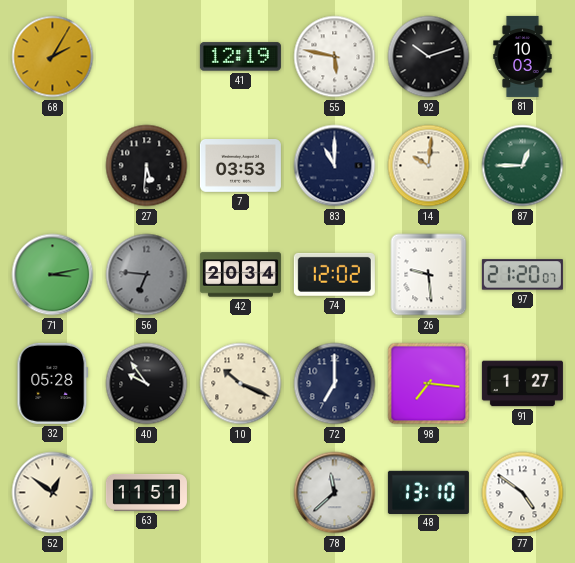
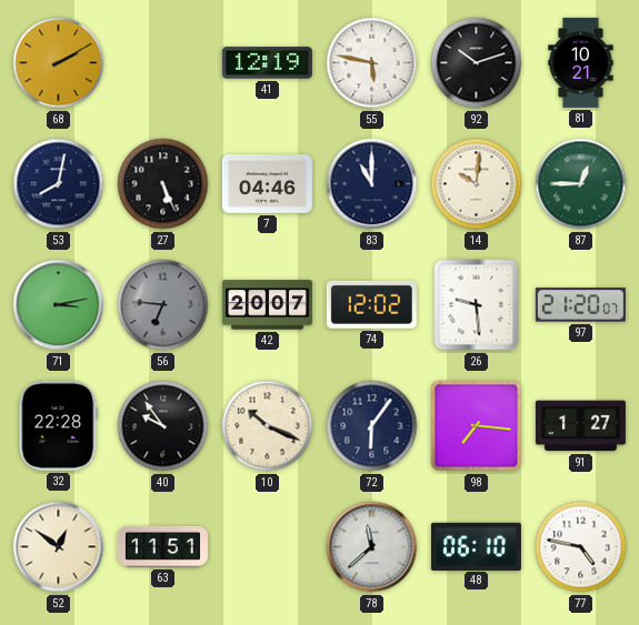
68: 2:05 -> 2:10 (59, 63)
81: 10:03 -> 10:21 (581, 62)
53: none -> 8:02 (59, 184)
27: 5:31 -> 5:26 (163, 184)
7: 03:53 -> 04:46 (267, 184)
42: 20:34 -> 20:07 (267, 305)
32: 05:28 -> 22:28 (59, 425)
72: 7:00 -> 6:06 (372, 426)
48: 13:10 -> 06:10 (476, 546)
77: 4:51 -> 4:47 (581, 547)
